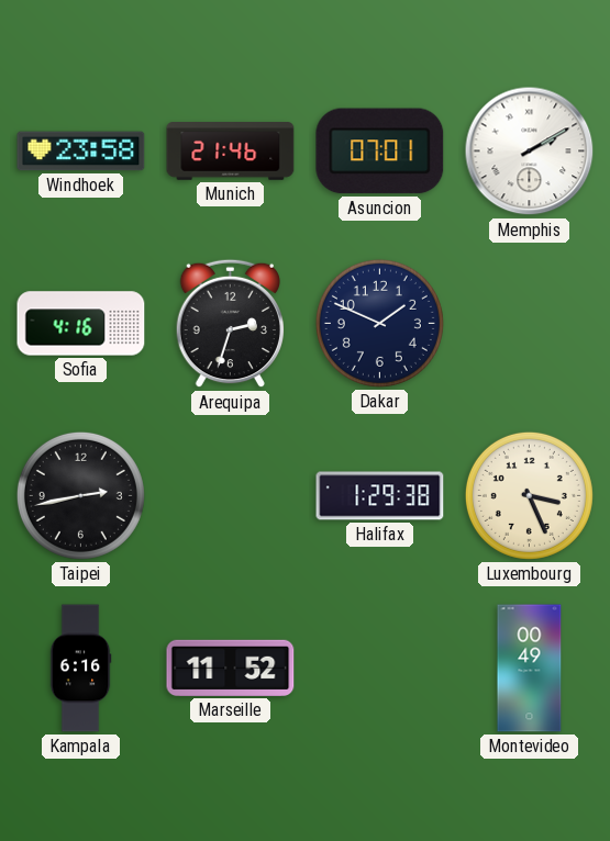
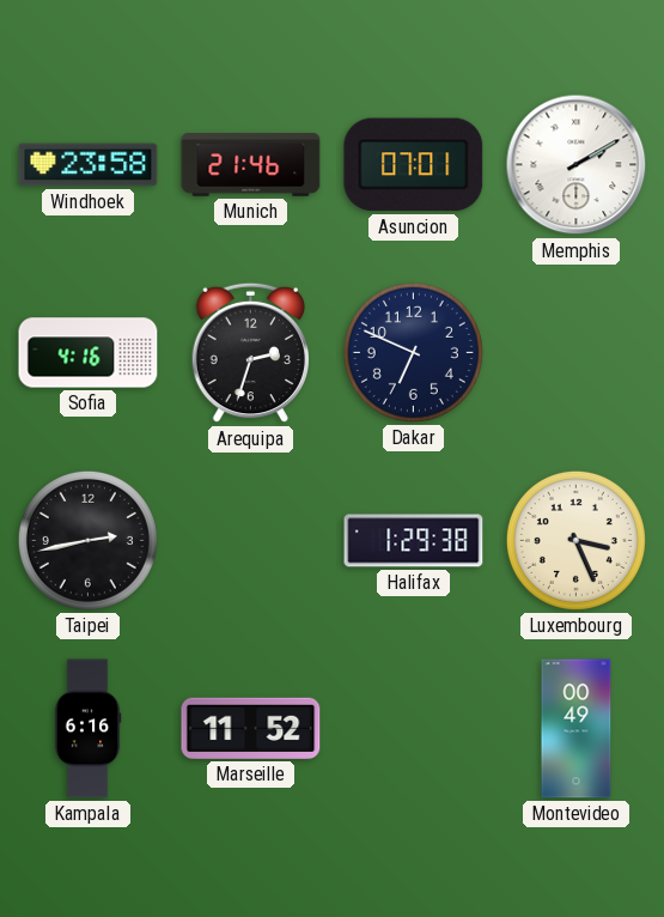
Dakar: 1:49 -> 6:49 (413, 352)
